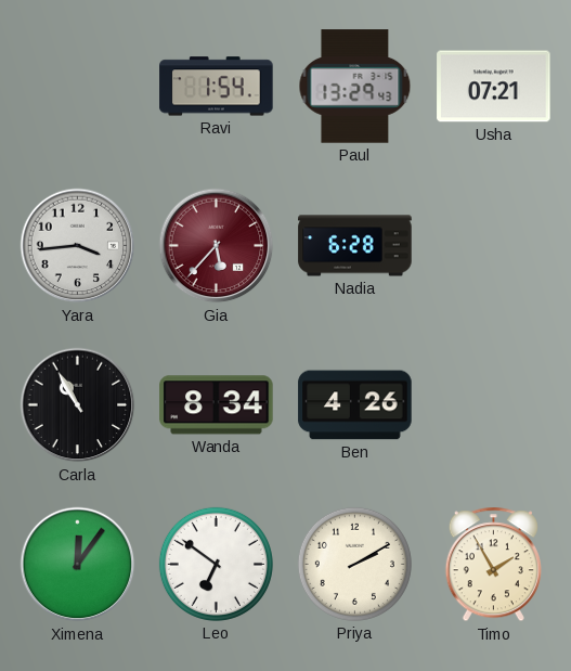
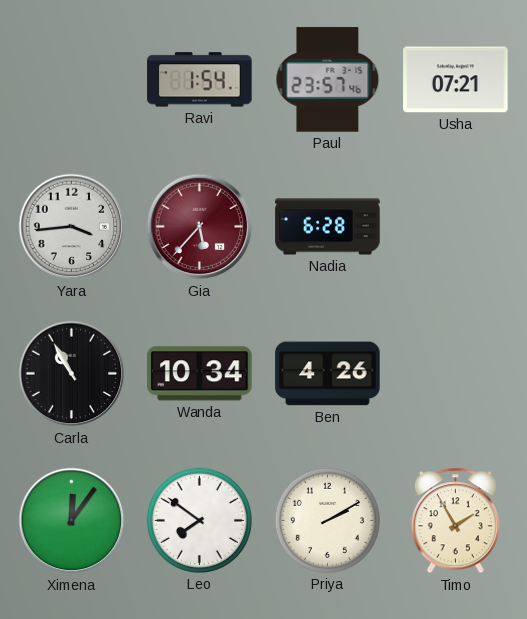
Paul: 13:29 -> 23:57 (328, 80)
Wanda: 8:34 -> 10:34 (200, 374)
Leo: 6:51 -> 7:51 (199, 520)
